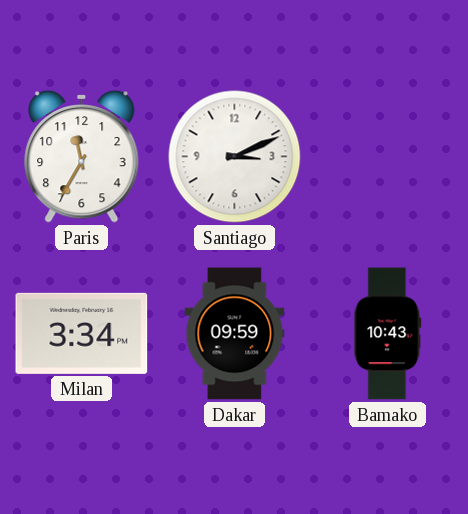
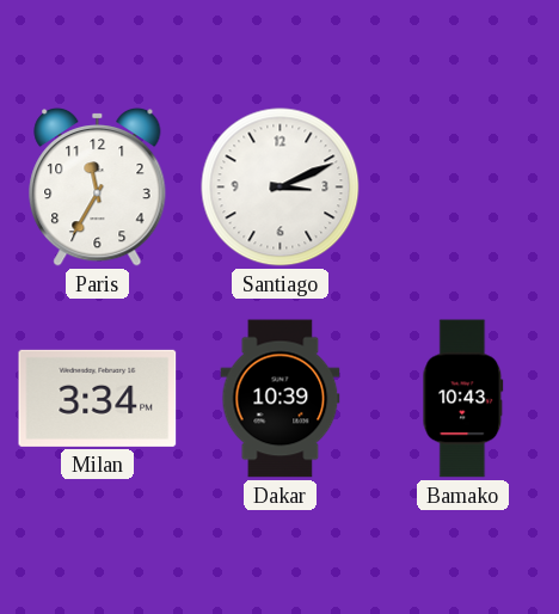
Dakar: 09:59 -> 10:39 (281, 399)
